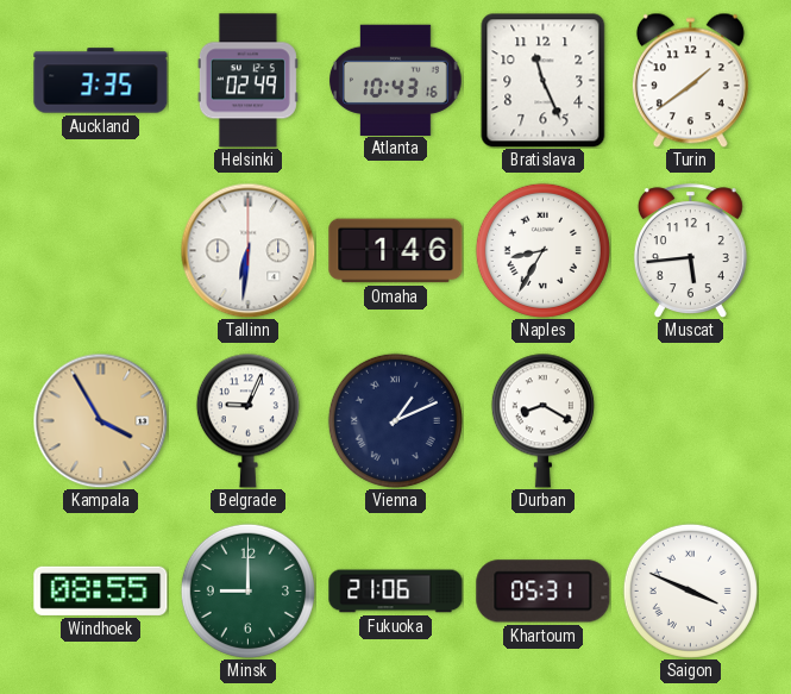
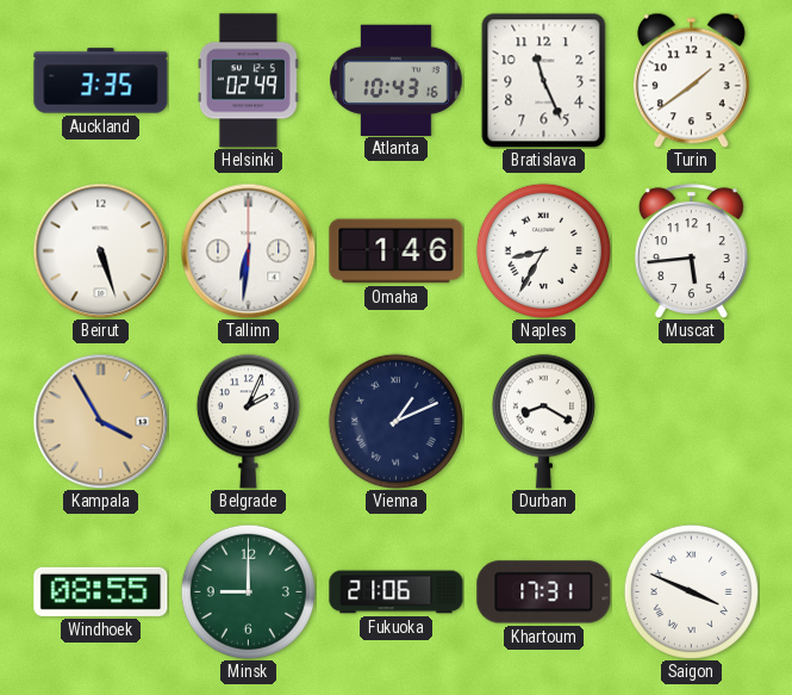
Beirut: none -> 5:27 (100, 250)
Belgrade: 9:04 -> 2:04 (248, 421)
Khartoum: 05:31 -> 17:31 (544, 592)
